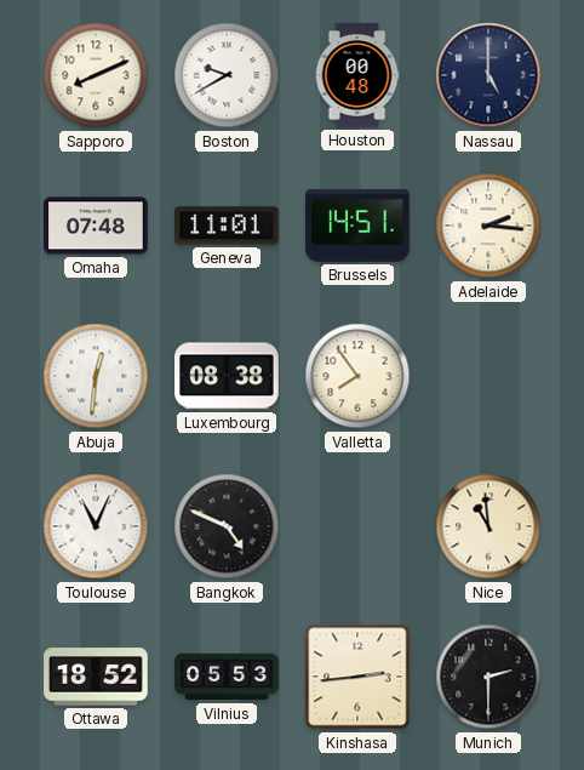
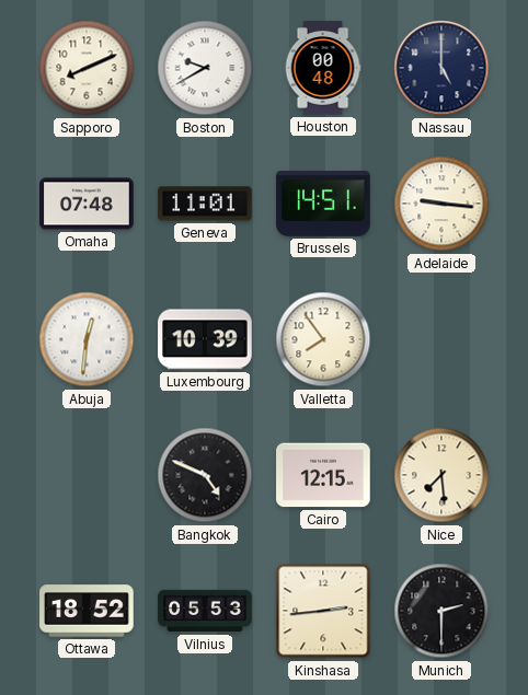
Adelaide: 2:16 -> 9:16 (441, 204)
Luxembourg: 08:38 -> 10:39 (205, 339)
Toulouse: 11:04 -> none (96, 526)
Cairo: none -> 12:15 (323, 475)
Nice: 10:59 -> 7:29 (441, 475)
